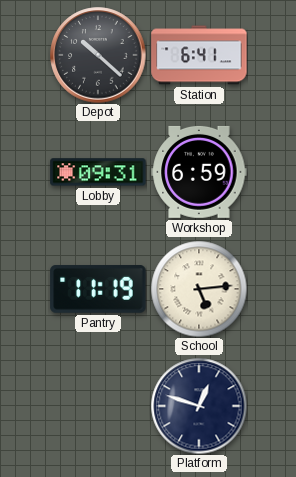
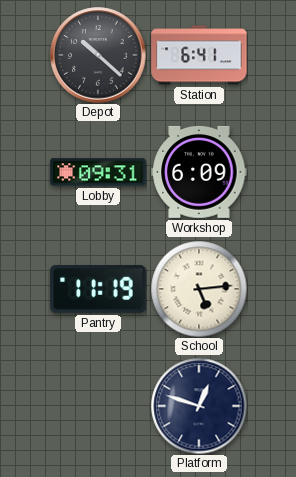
Workshop: 6:59 -> 6:09 (199, 172)
